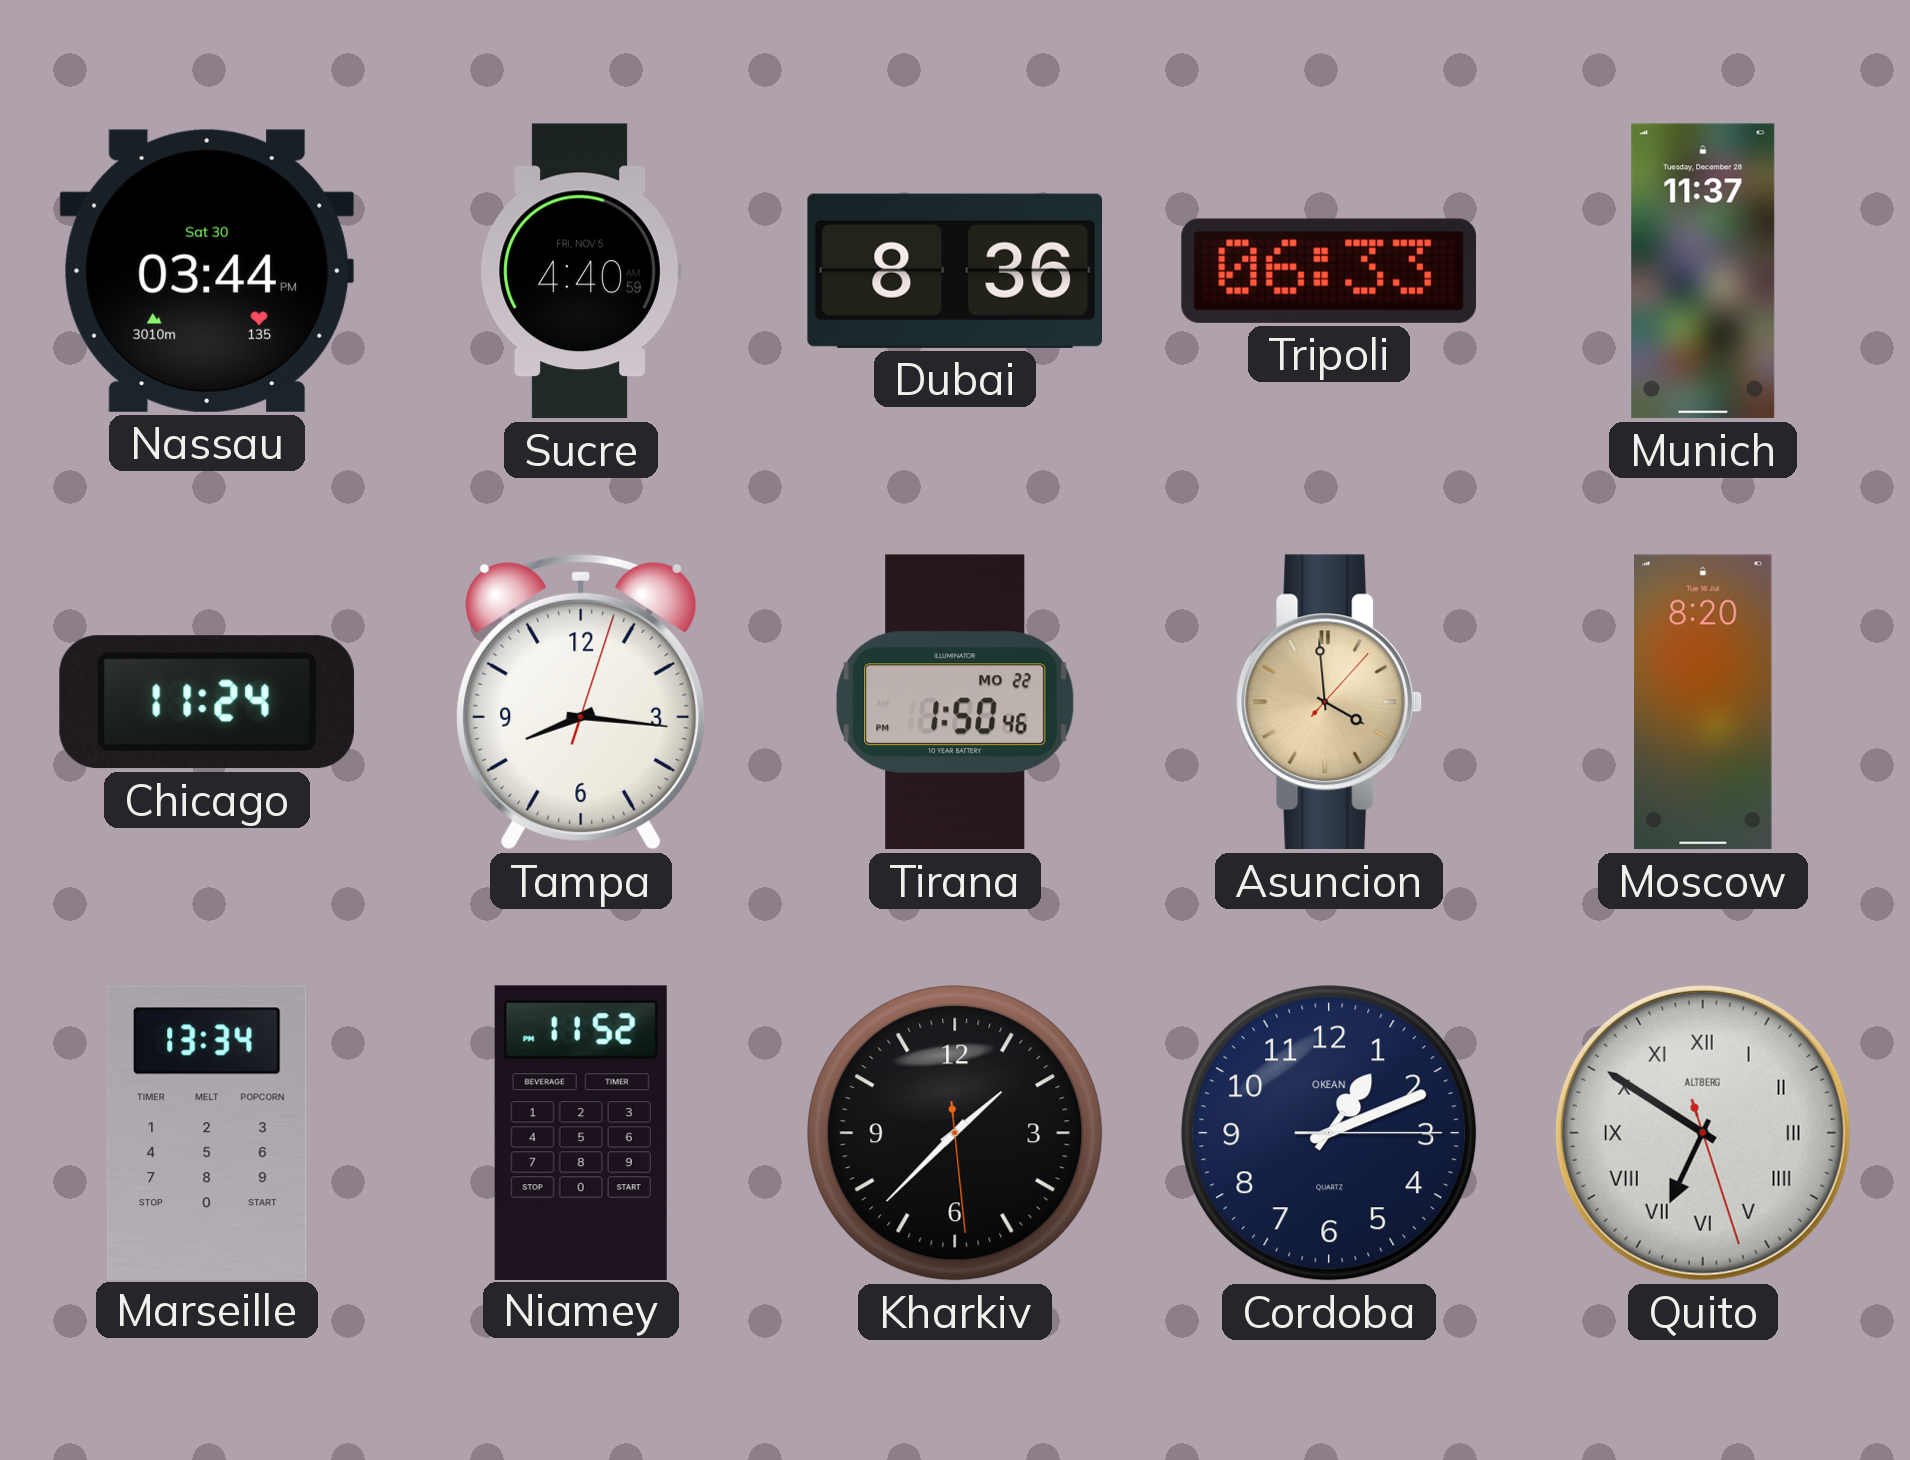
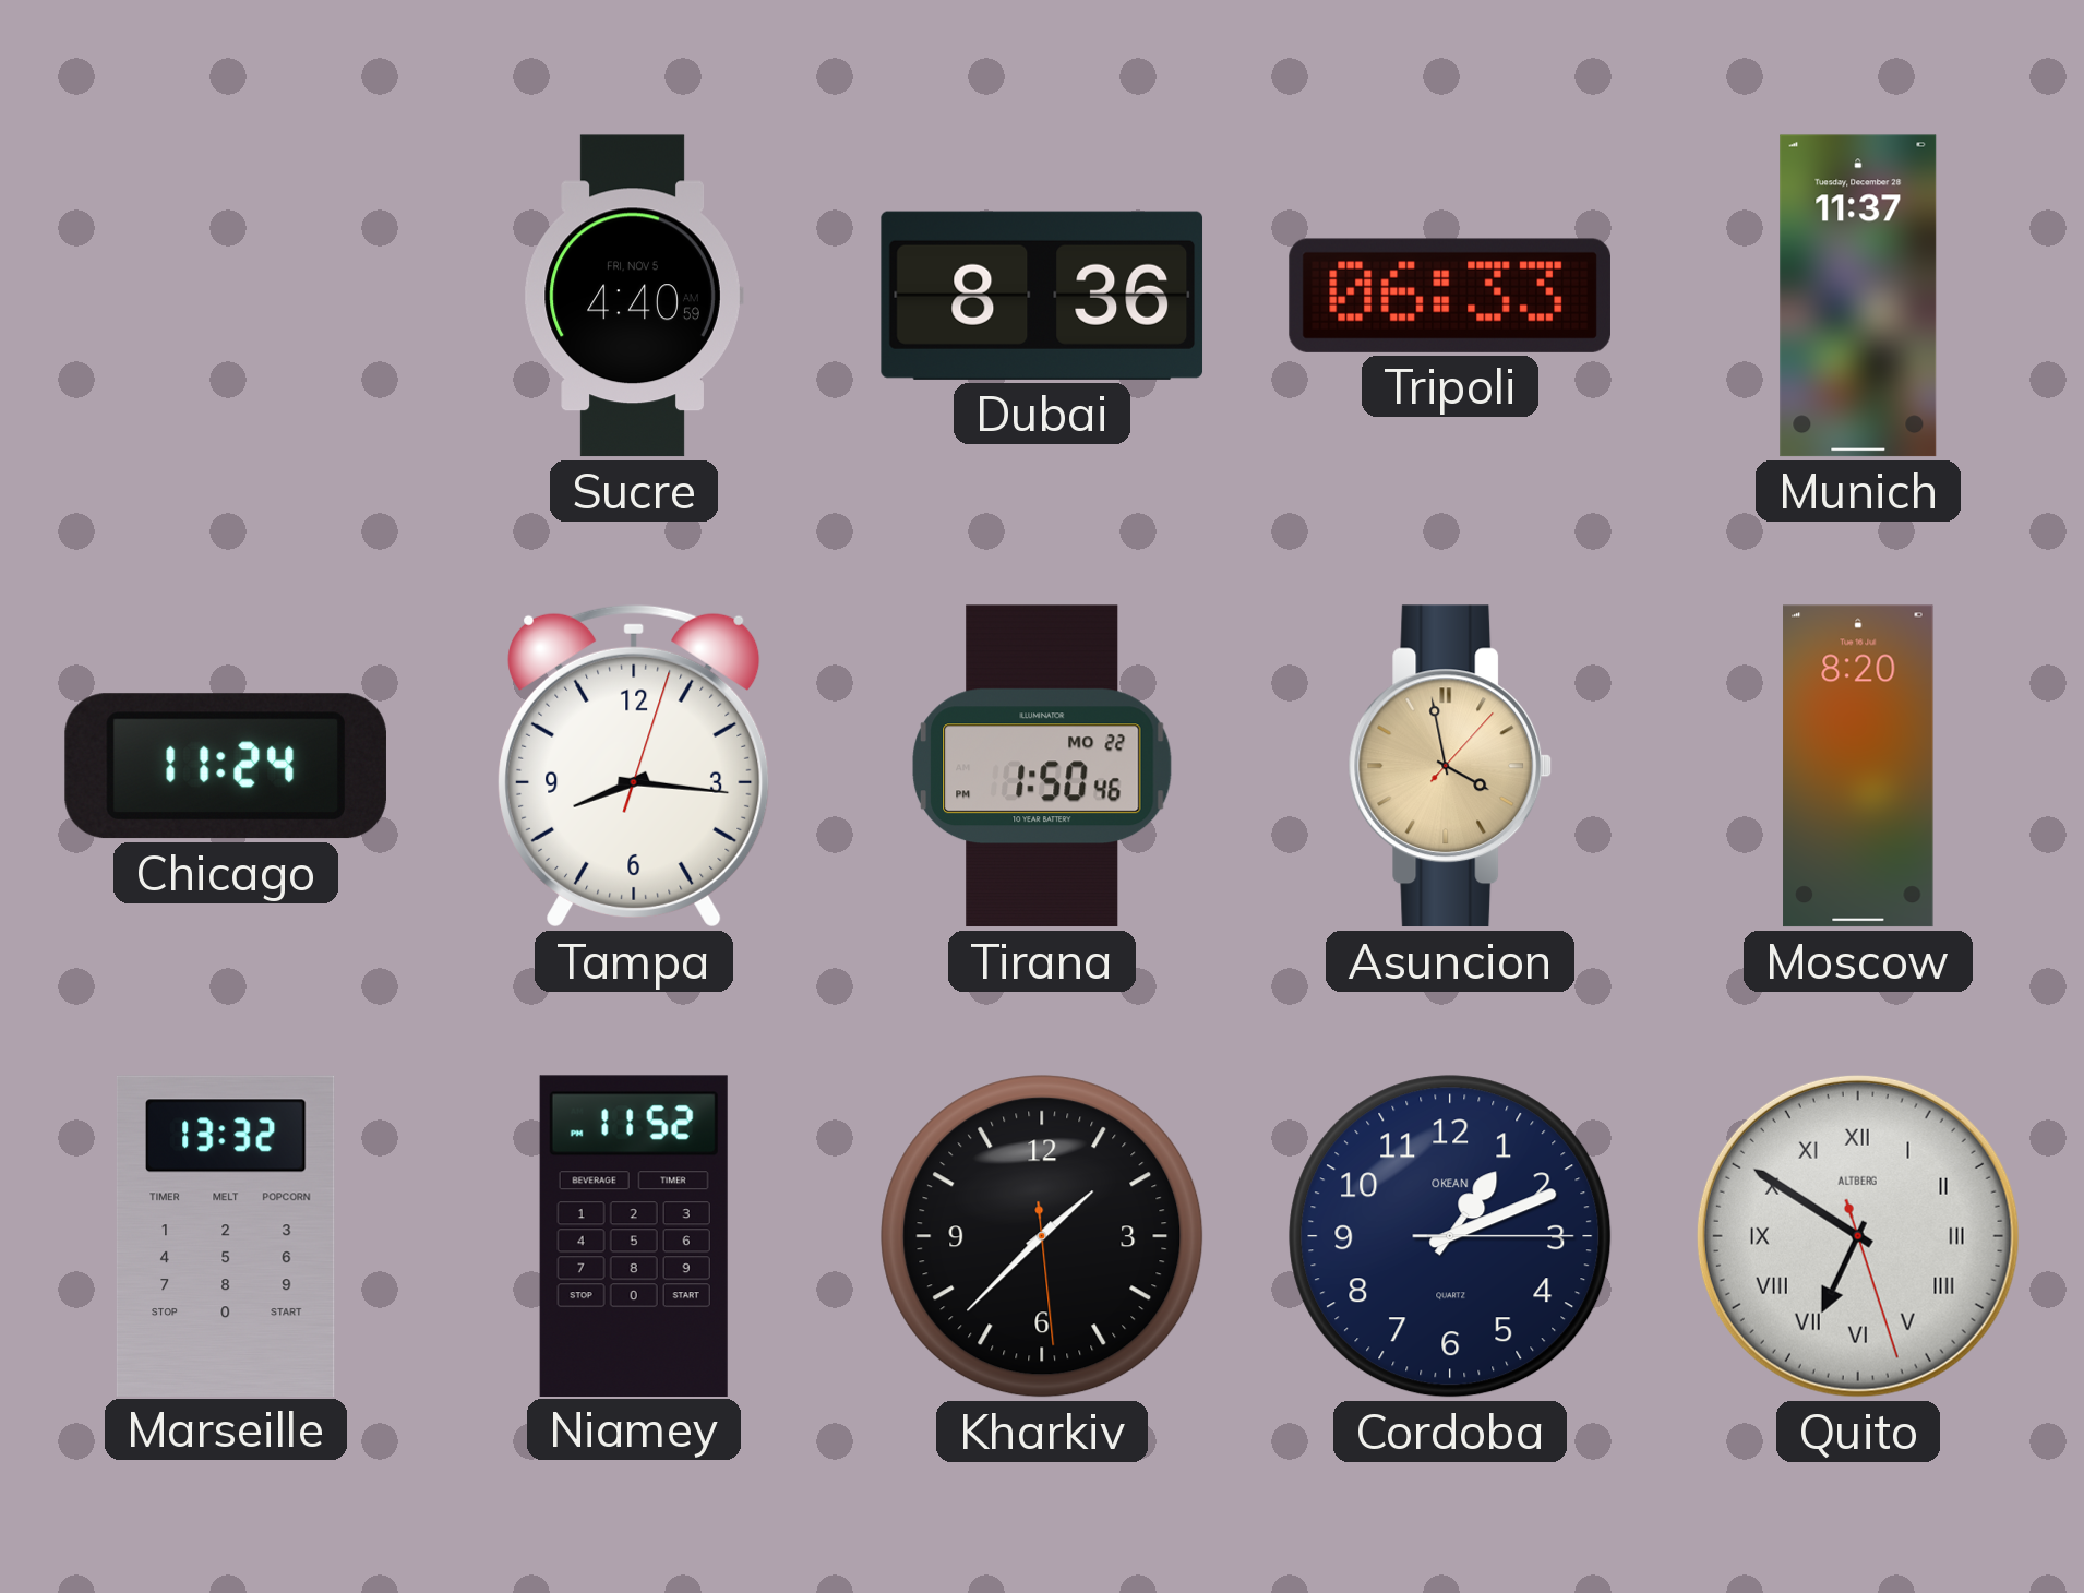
Nassau: 03:44 -> none (207, 271)
Asuncion: 3:59 -> 3:58 (1450, 766)
Marseille: 13:34 -> 13:32 (226, 1235)
